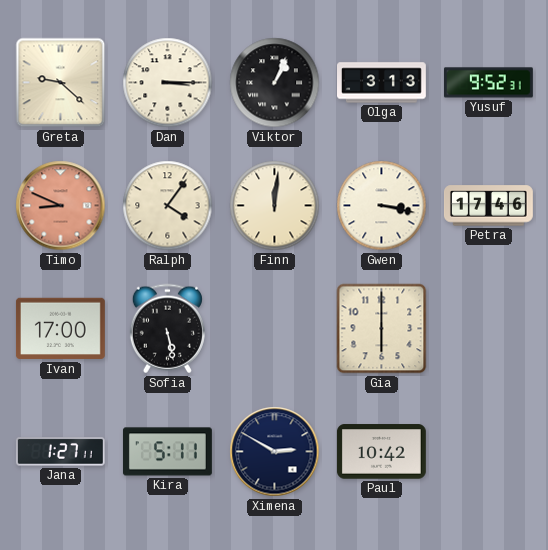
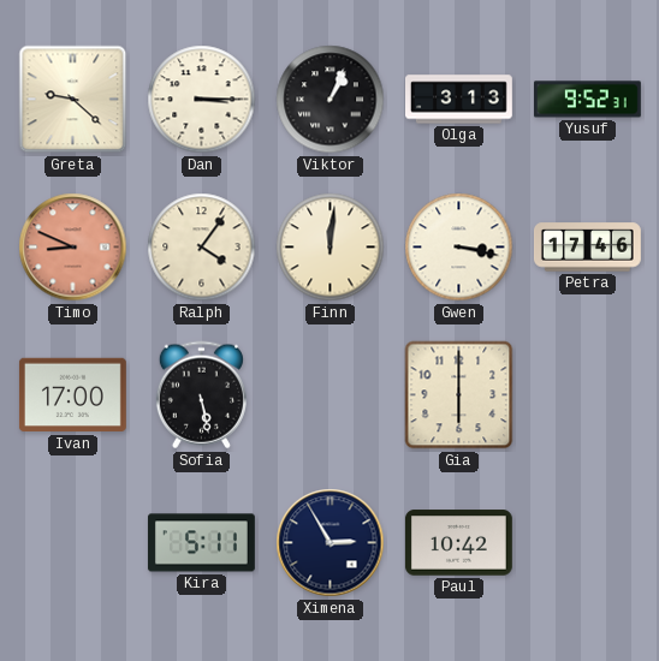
Jana: 1:27 -> none (60, 452)
Ximena: 2:50 -> 2:55 (331, 543)
